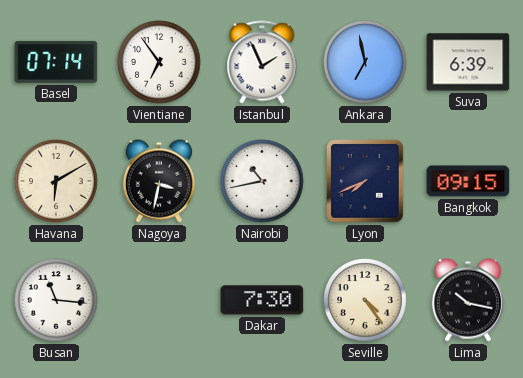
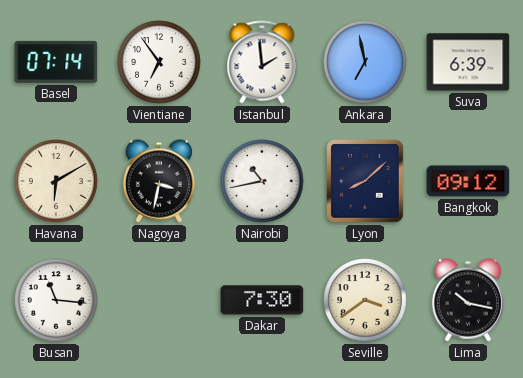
Istanbul: 1:56 -> 1:59 (262, 62)
Lyon: 7:41 -> 8:08 (365, 181)
Bangkok: 09:15 -> 09:12 (468, 181)
Seville: 4:24 -> 3:39 (365, 300)
